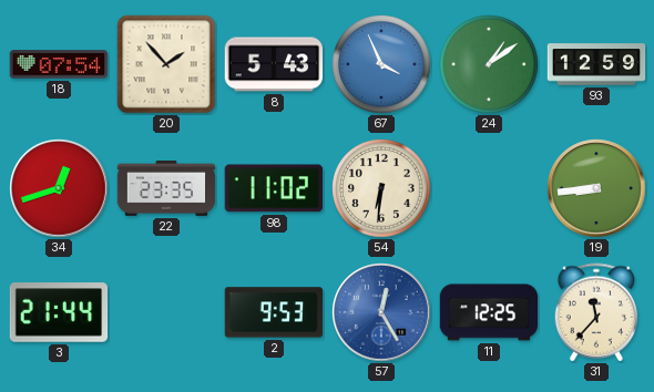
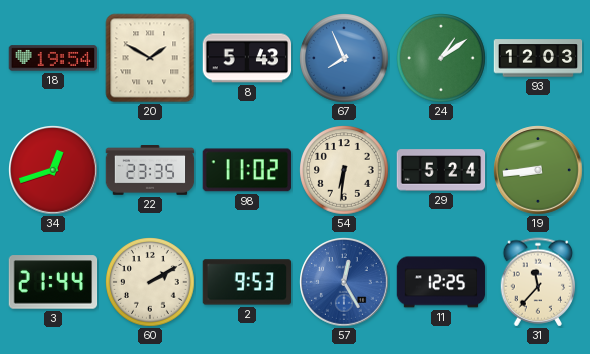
18: 07:54 -> 19:54 (53, 58)
20: 1:53 -> 1:50 (150, 58)
67: 3:56 -> 7:56 (344, 58)
93: 12:59 -> 12:03 (538, 58)
29: none -> 5:24 (441, 170)
60: none -> 2:10 (150, 282)
